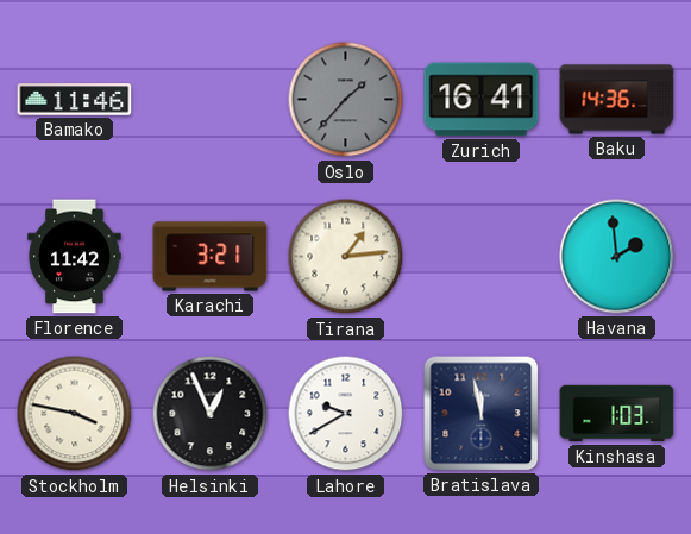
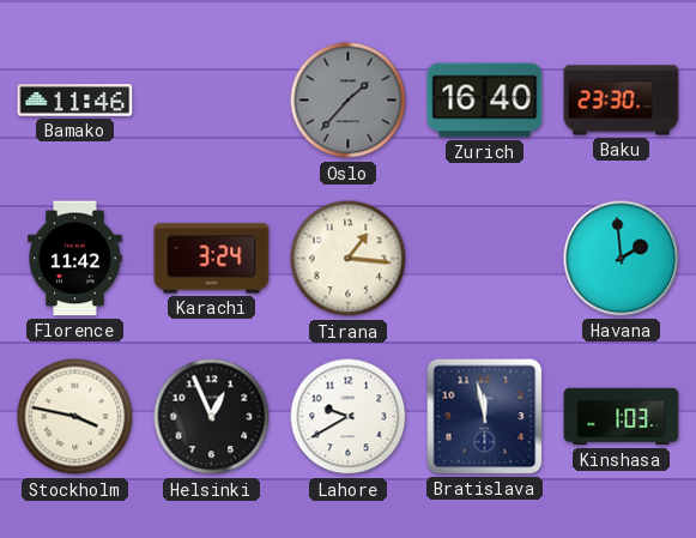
Zurich: 16:41 -> 16:40 (485, 101)
Baku: 14:36 -> 23:30 (622, 101)
Karachi: 3:21 -> 3:24 (212, 259)
Tirana: 1:14 -> 1:16 (349, 259)
